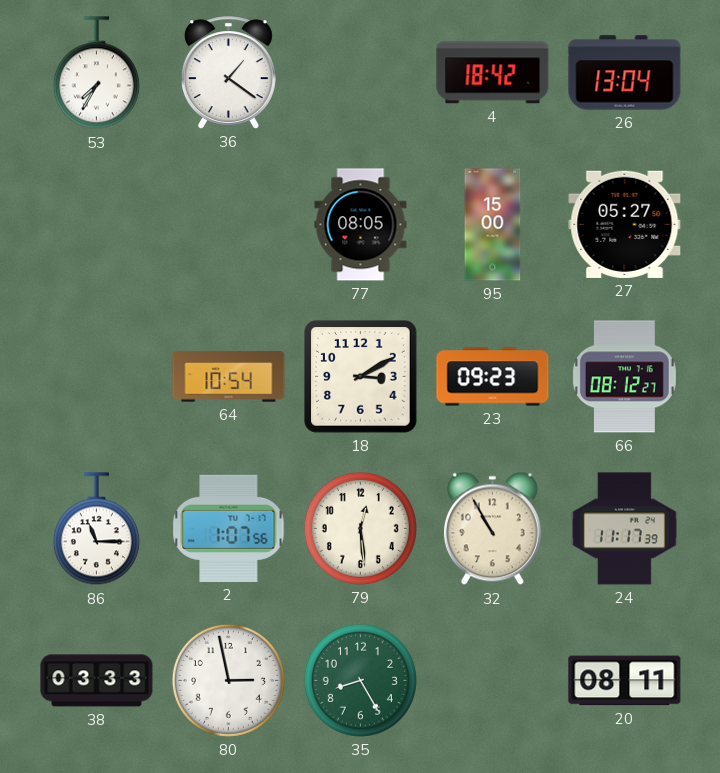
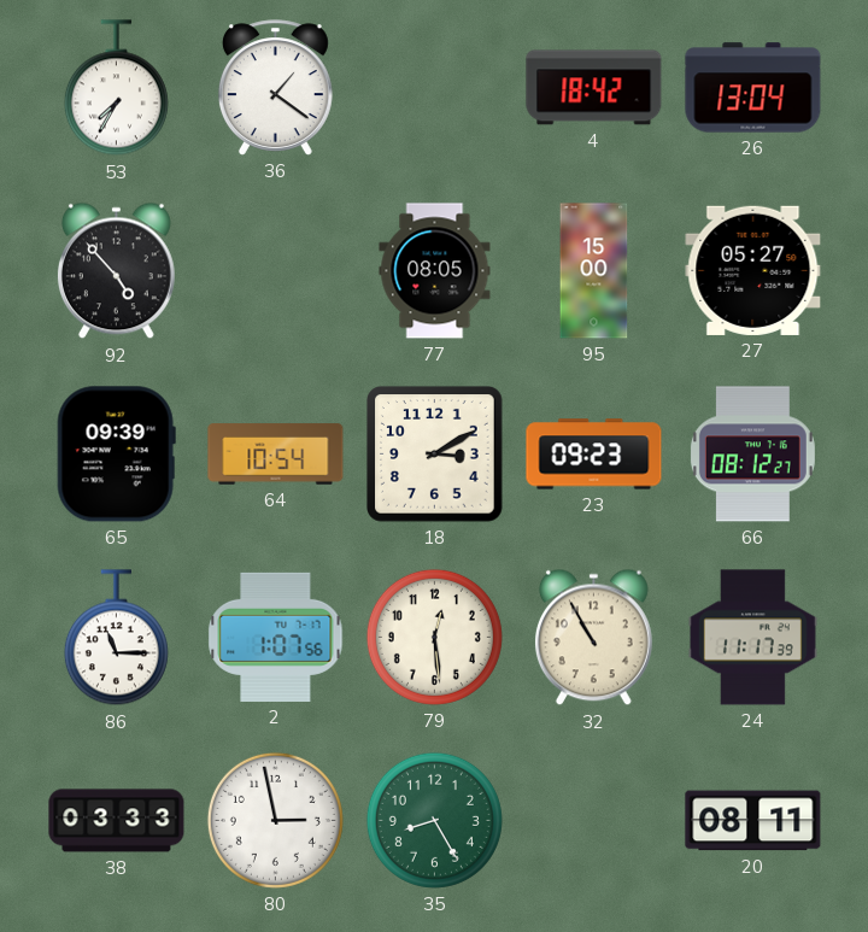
92: none -> 4:53 (116, 271)
65: none -> 09:39 (116, 455)
